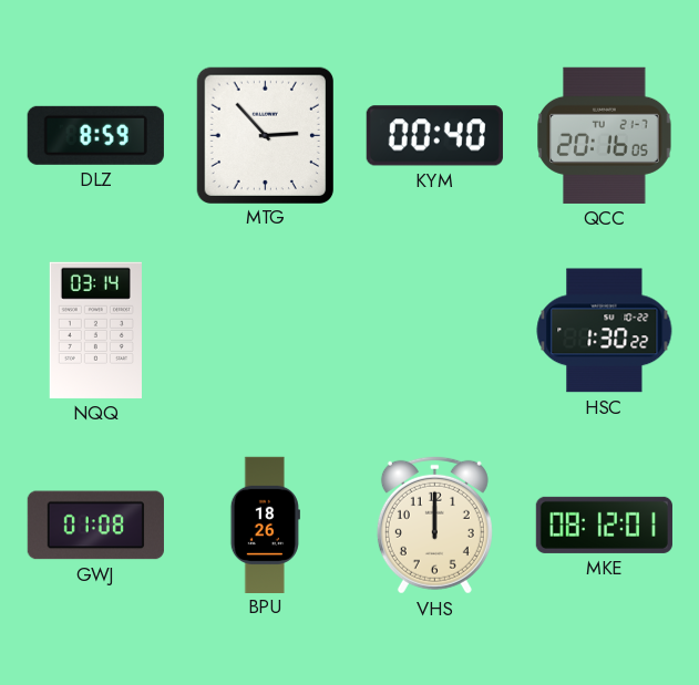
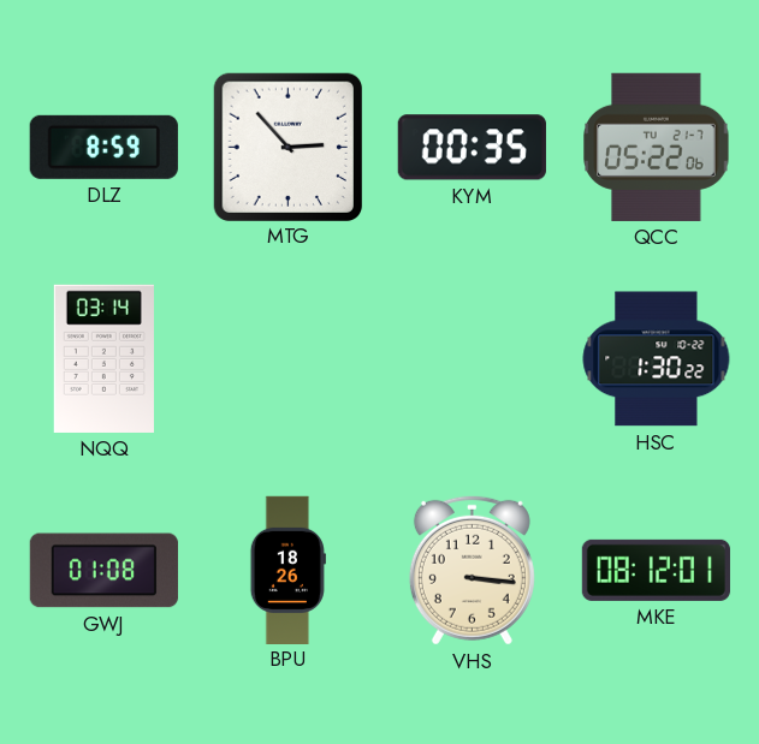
KYM: 00:40 -> 00:35 (472, 148)
QCC: 20:16 -> 05:22 (657, 147)
VHS: 12:00 -> 3:16 (472, 570)
